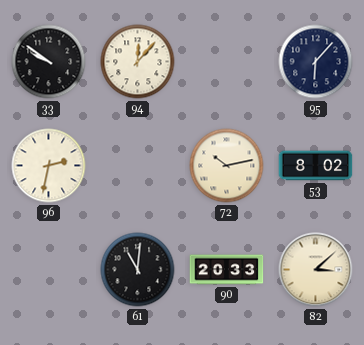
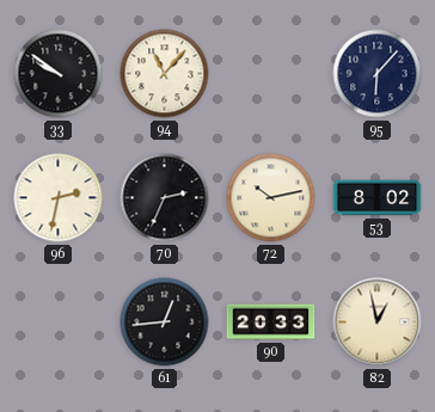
94: 12:07 -> 11:07 (165, 74)
70: none -> 2:34 (165, 198)
61: 11:01 -> 12:44 (165, 322)
82: 3:08 -> 12:58 (378, 322)
